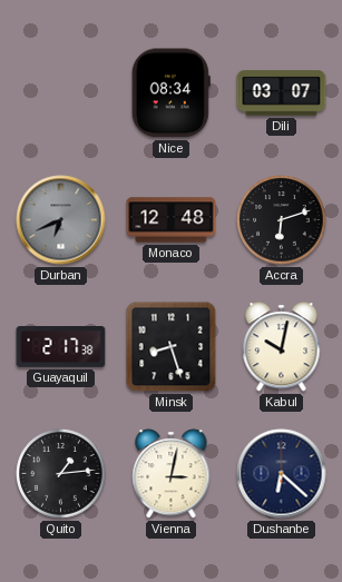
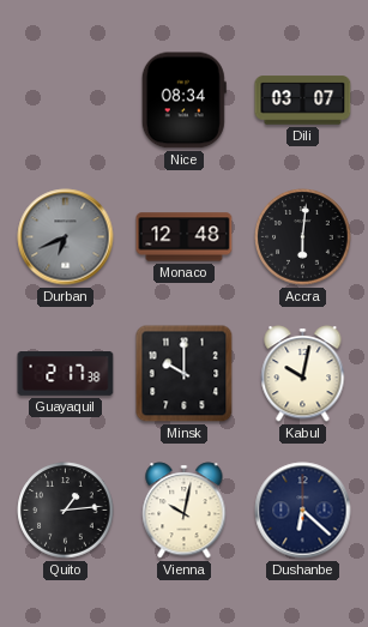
Accra: 6:12 -> 6:01 (303, 237)
Minsk: 8:27 -> 10:00 (185, 374)
Vienna: 3:02 -> 10:02 (185, 511)
